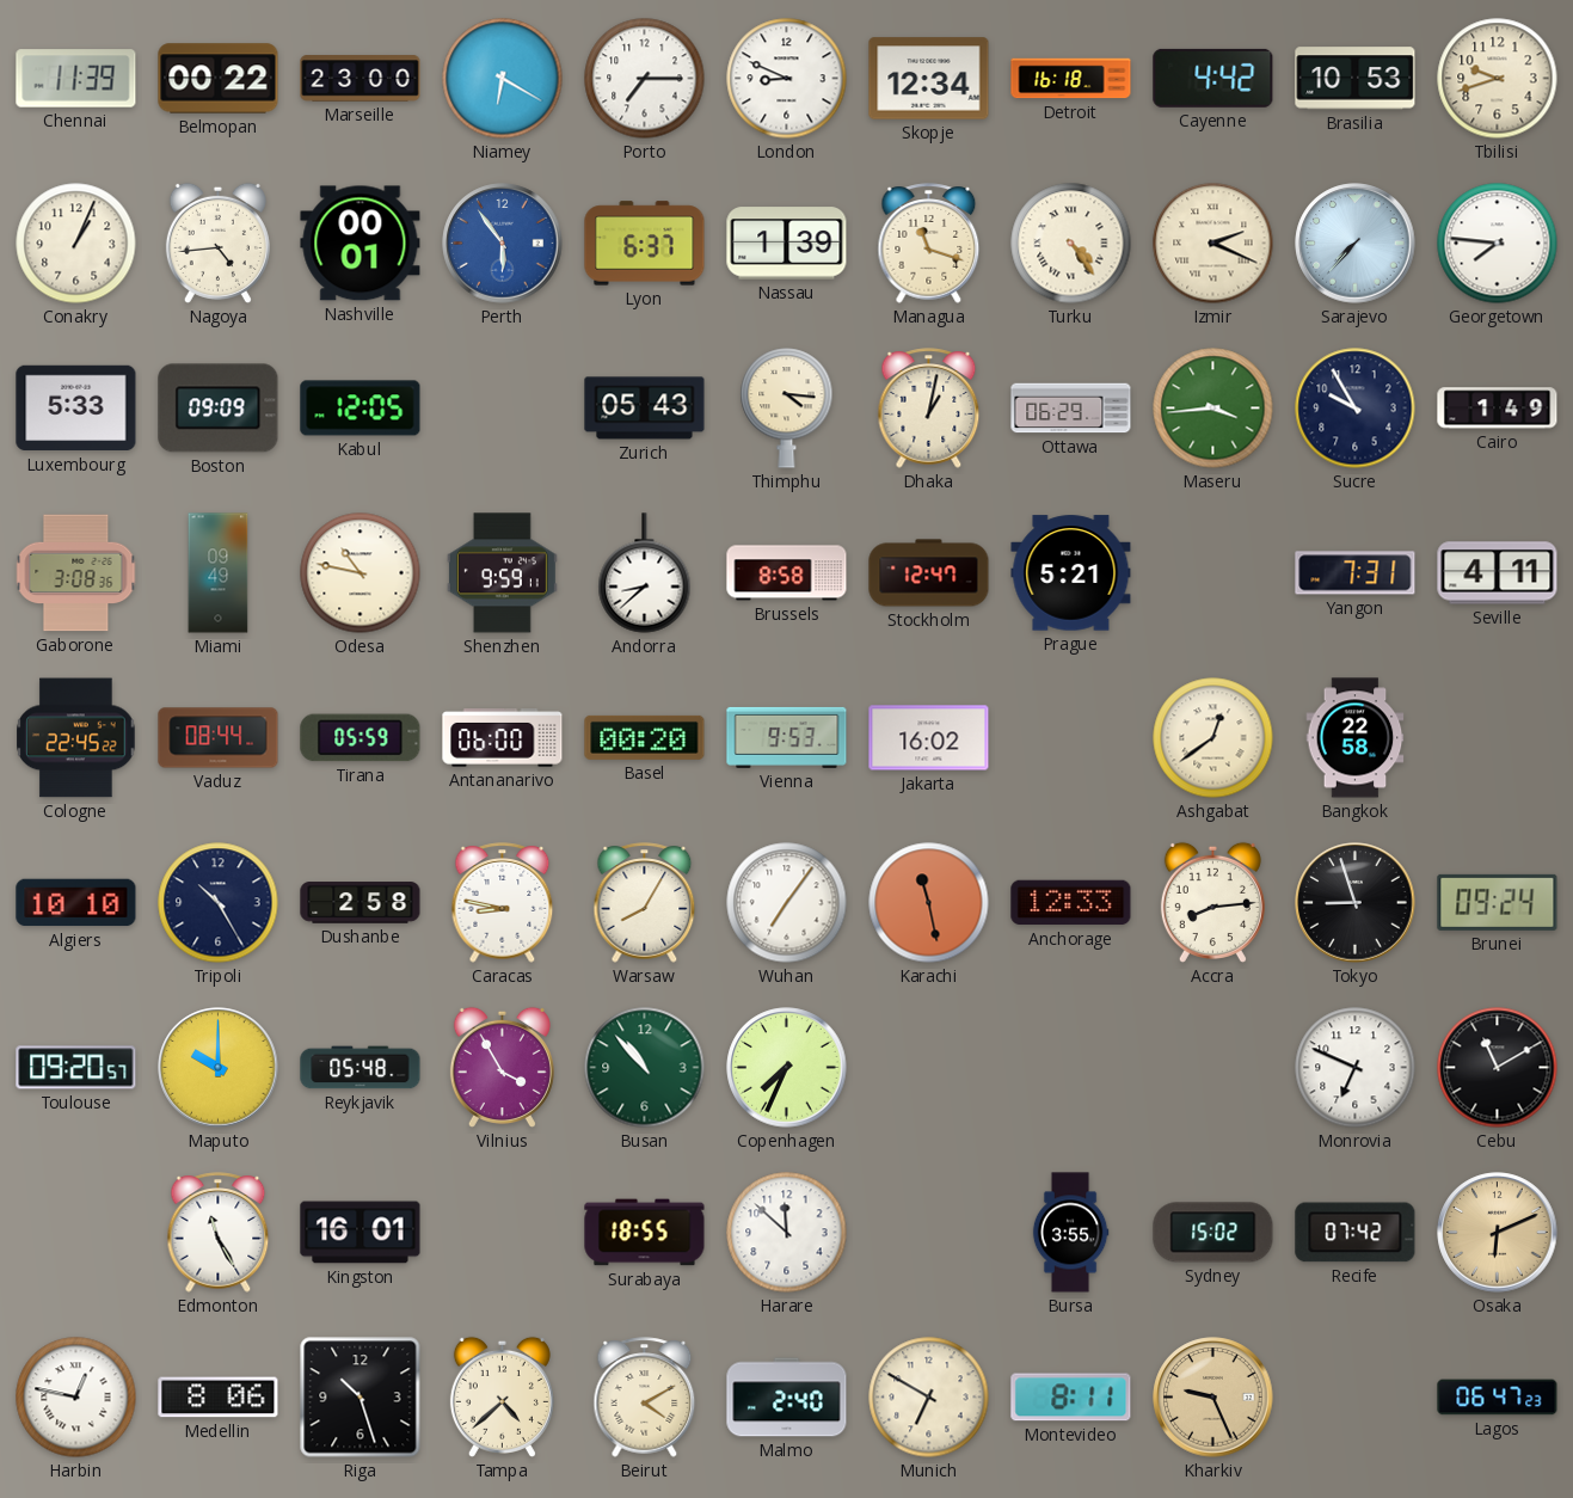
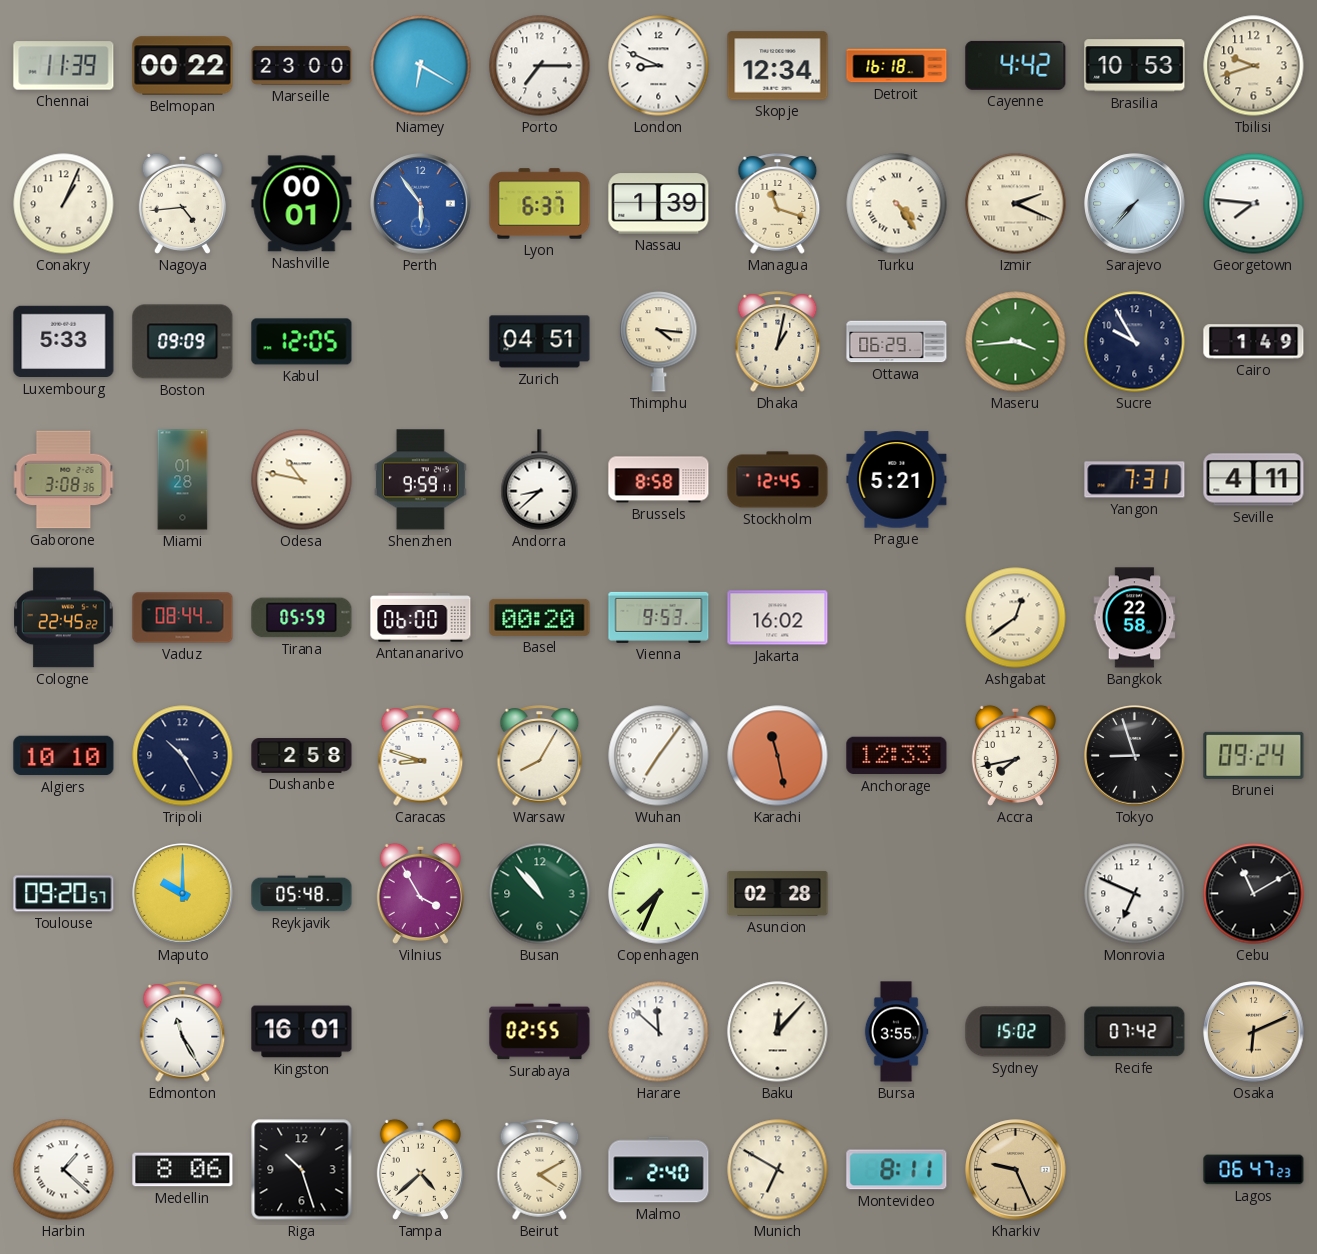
Zurich: 05:43 -> 04:51 (540, 342)
Miami: 09:49 -> 01:28 (183, 480)
Stockholm: 12:47 -> 12:45 (778, 480)
Caracas: 8:47 -> 8:48 (421, 756)
Accra: 8:14 -> 7:43 (1015, 755)
Asuncion: none -> 02:28 (778, 893)
Surabaya: 18:55 -> 02:55 (540, 1032)
Baku: none -> 12:07 (778, 1032)
Harbin: 12:47 -> 1:22 (64, 1170)
